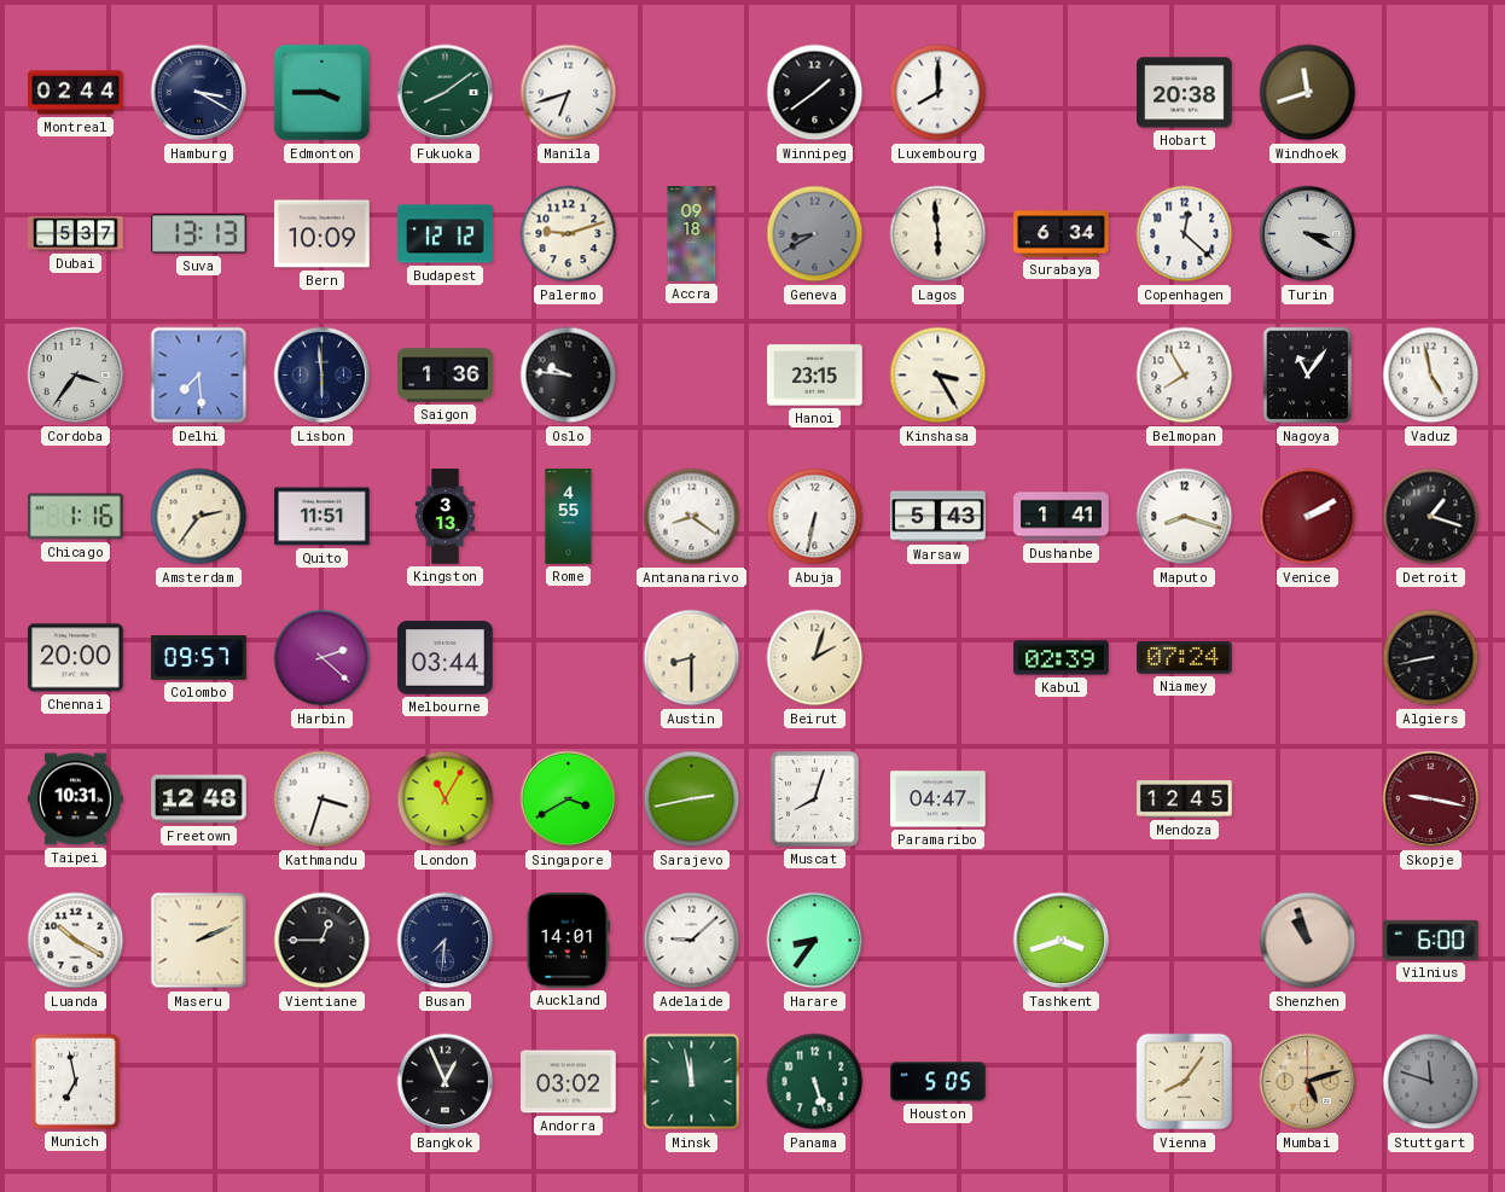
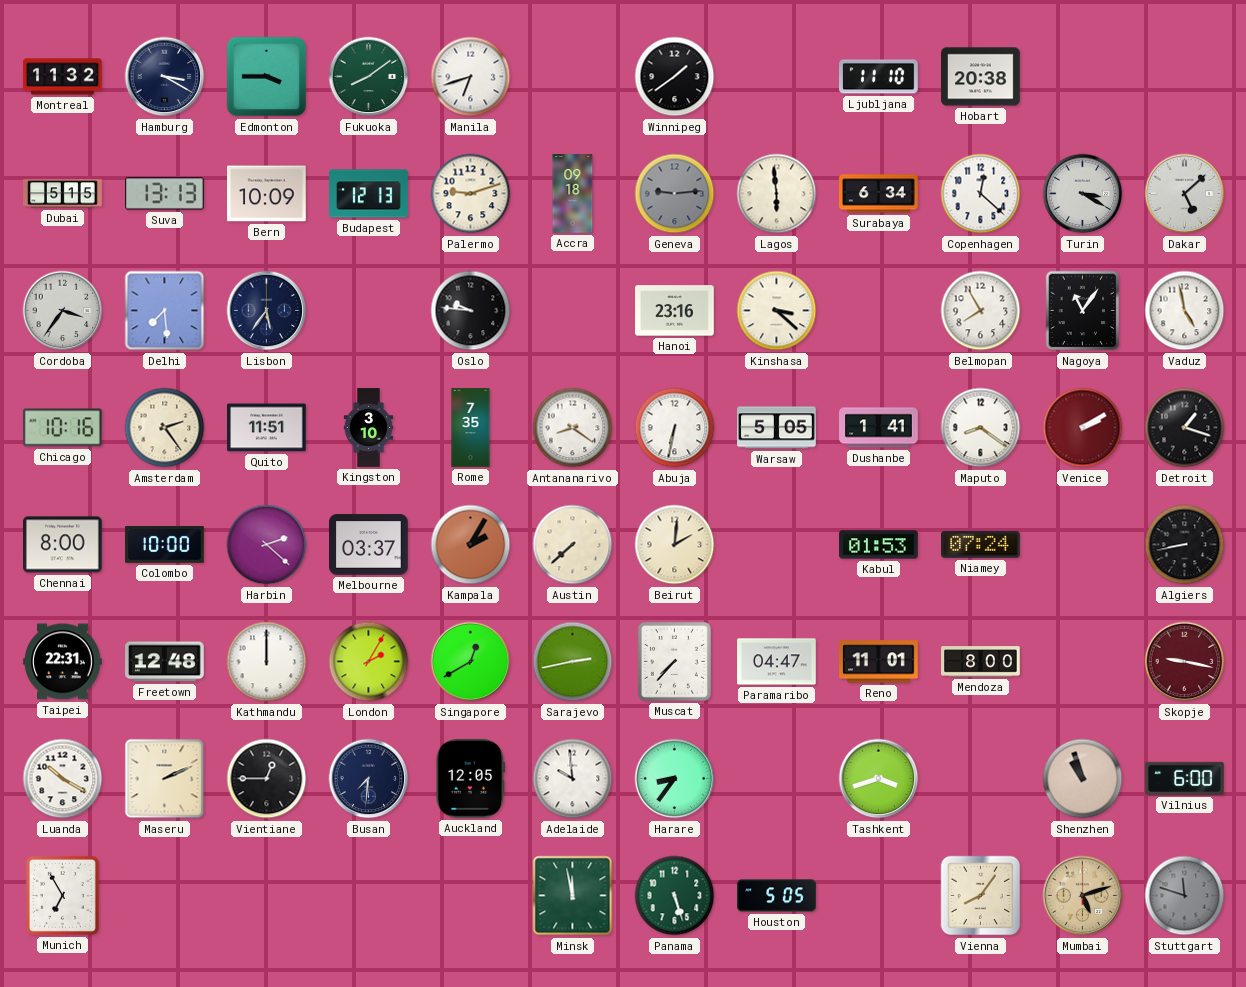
Montreal: 02:44 -> 11:32 (63, 77)
Luxembourg: 8:00 -> none (939, 93)
Ljubljana: none -> 11:10 (879, 77)
Windhoek: 11:42 -> none (1308, 93)
Dubai: 5:37 -> 5:15 (63, 194)
Budapest: 12:12 -> 12:13 (369, 194)
Geneva: 8:40 -> 9:14 (675, 194)
Dakar: none -> 5:08 (1185, 194)
Lisbon: 5:59 -> 5:36 (267, 311)
Saigon: 1:36 -> none (446, 376)
Hanoi: 23:15 -> 23:16 (675, 311)
Kinshasa: 3:25 -> 3:22 (777, 311)
Chicago: 1:16 -> 10:16 (62, 428)
Amsterdam: 2:36 -> 2:24 (165, 428)
Kingston: 3:13 -> 3:10 (369, 428)
Rome: 4:55 -> 7:35 (471, 428)
Warsaw: 5:43 -> 5:05 (777, 428)
Maputo: 8:18 -> 8:21 (981, 428)
Chennai: 20:00 -> 8:00 (63, 545)
Colombo: 09:57 -> 10:00 (165, 545)
Melbourne: 03:44 -> 03:37 (369, 545)
Kampala: none -> 2:05 (471, 545)
Austin: 8:30 -> 7:38 (573, 545)
Beirut: 2:03 -> 2:01 (675, 545)
Kabul: 02:39 -> 01:53 (879, 545)
Taipei: 10:31 -> 22:31 (63, 662)
Kathmandu: 3:33 -> 12:00 (267, 662)
London: 11:05 -> 2:05 (369, 662)
Singapore: 3:40 -> 12:40 (471, 662)
Muscat: 8:03 -> 7:37 (674, 661)
Reno: none -> 11:01 (879, 662)
Mendoza: 12:45 -> 8:00 (981, 662)
Auckland: 14:01 -> 12:05 (471, 779)
Adelaide: 9:08 -> 9:59 (573, 779)
Munich: 6:58 -> 6:55 (62, 895)
Bangkok: 12:56 -> none (446, 1082)
Andorra: 03:02 -> none (569, 1082)
